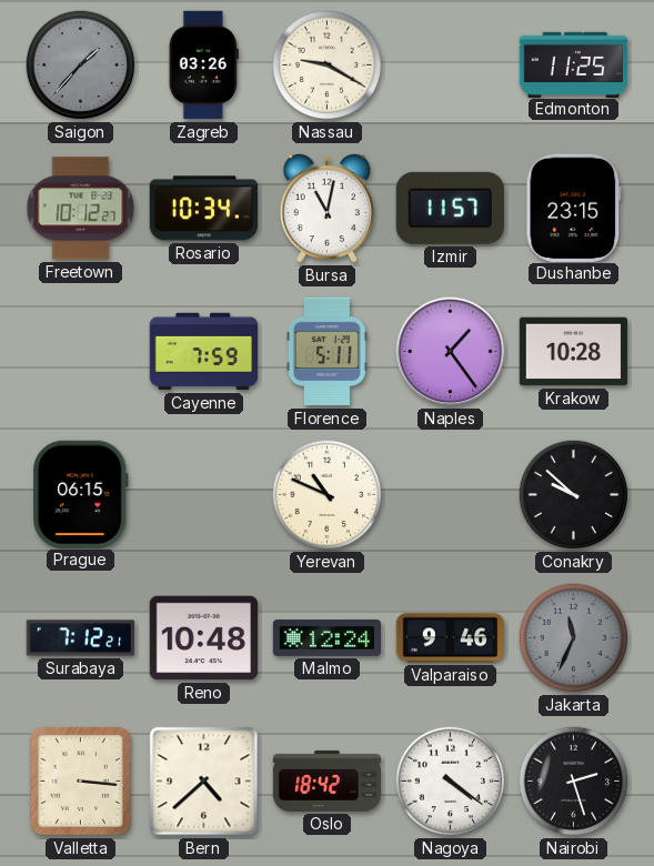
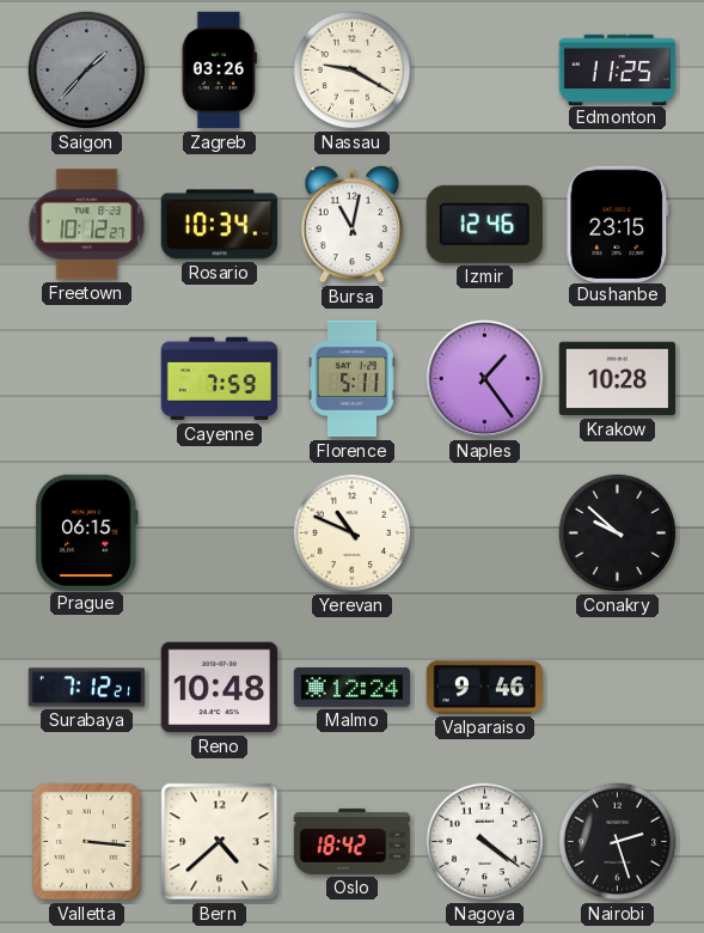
Izmir: 11:57 -> 12:46 (484, 224)
Jakarta: 11:34 -> none (574, 638)
